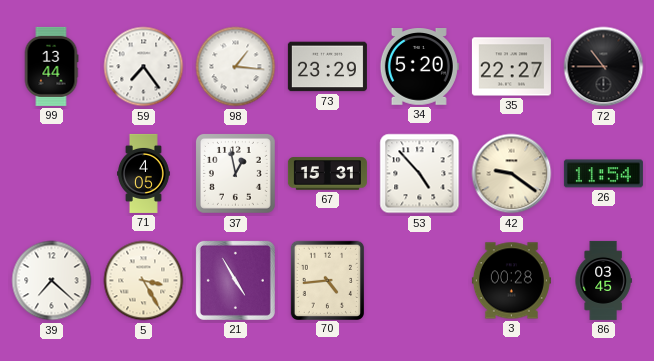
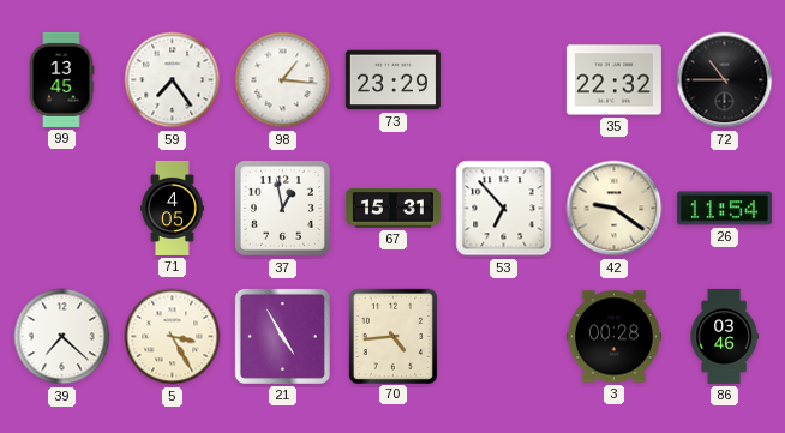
99: 13:44 -> 13:45 (61, 79)
34: 5:20 -> none (419, 67)
35: 22:27 -> 22:32 (613, 80)
53: 4:53 -> 6:53 (504, 209)
86: 03:45 -> 03:46 (724, 336)
